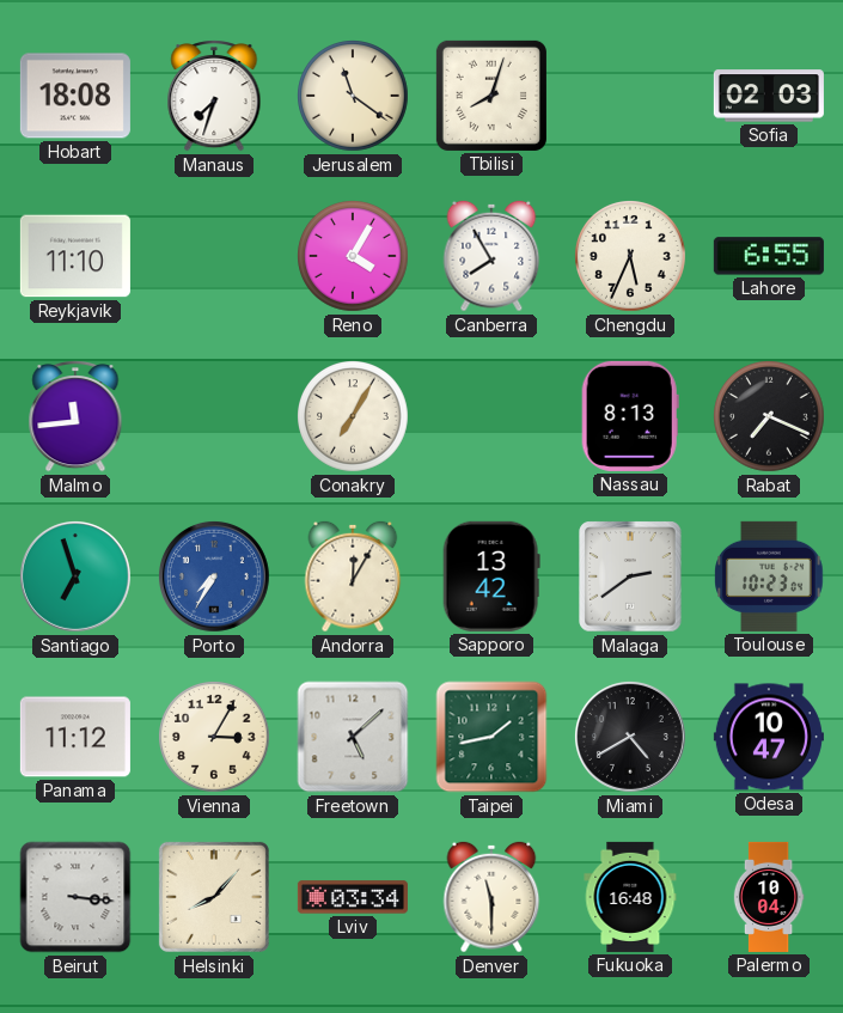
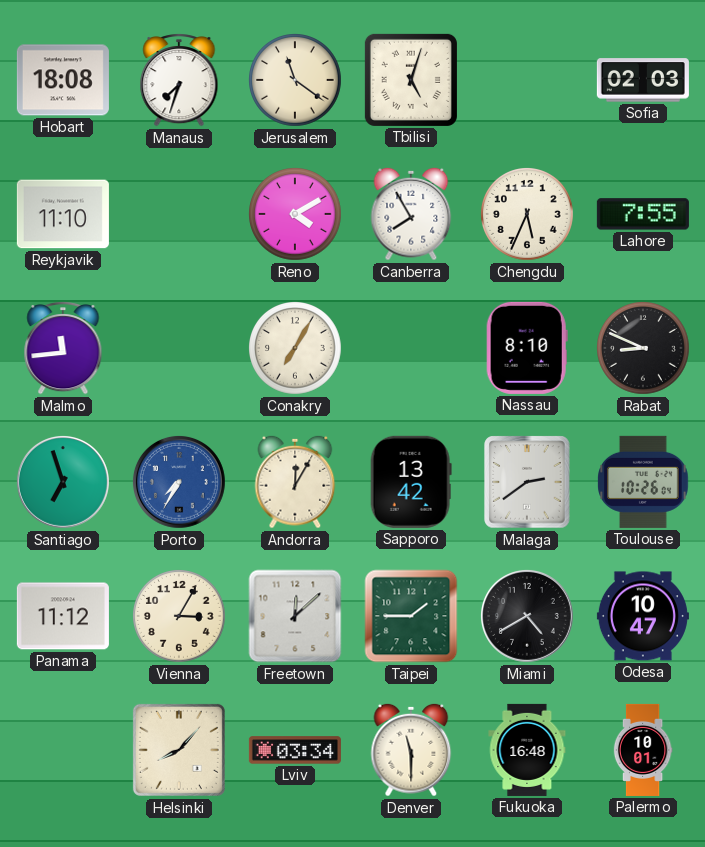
Tbilisi: 8:03 -> 5:03 (411, 80)
Reno: 4:05 -> 4:10 (296, 215)
Lahore: 6:55 -> 7:55 (643, 214)
Nassau: 8:13 -> 8:10 (527, 348)
Rabat: 7:19 -> 8:49 (644, 349)
Toulouse: 10:23 -> 10:26 (643, 482)
Freetown: 5:08 -> 12:08 (295, 616)
Taipei: 1:43 -> 1:45 (411, 616)
Beirut: 3:16 -> none (75, 897)
Palermo: 10:04 -> 10:01 (643, 750)
